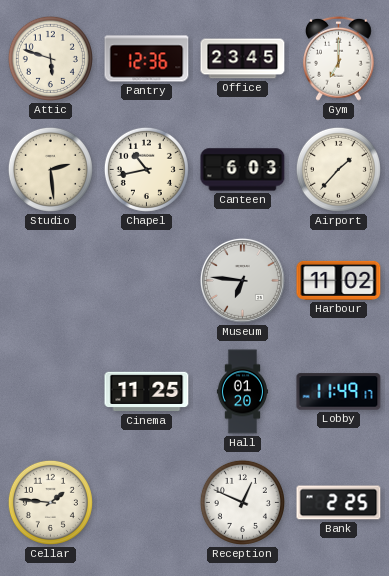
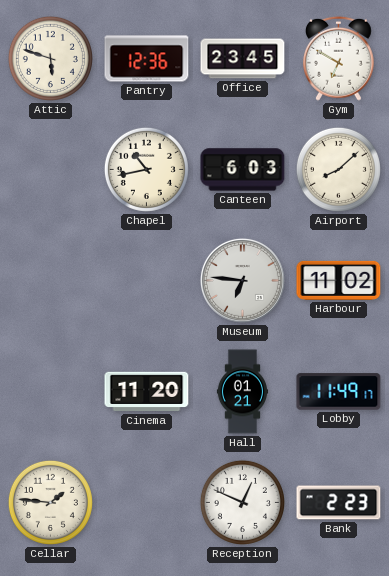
Gym: 7:00 -> 6:50 (338, 58)
Studio: 2:29 -> none (50, 169)
Airport: 1:37 -> 8:08 (338, 169)
Cinema: 11:25 -> 11:20 (147, 392)
Hall: 01:20 -> 01:21 (242, 392)
Bank: 2:25 -> 2:23 (339, 503)
